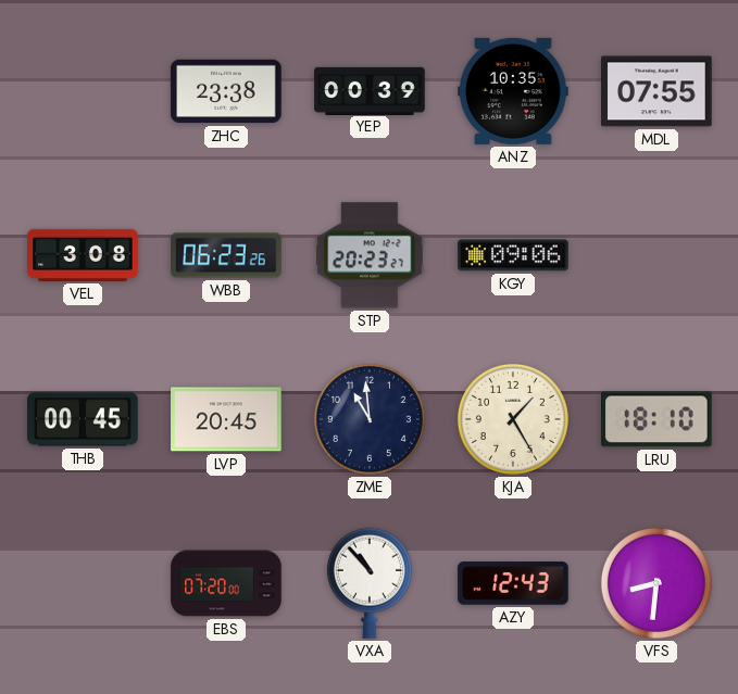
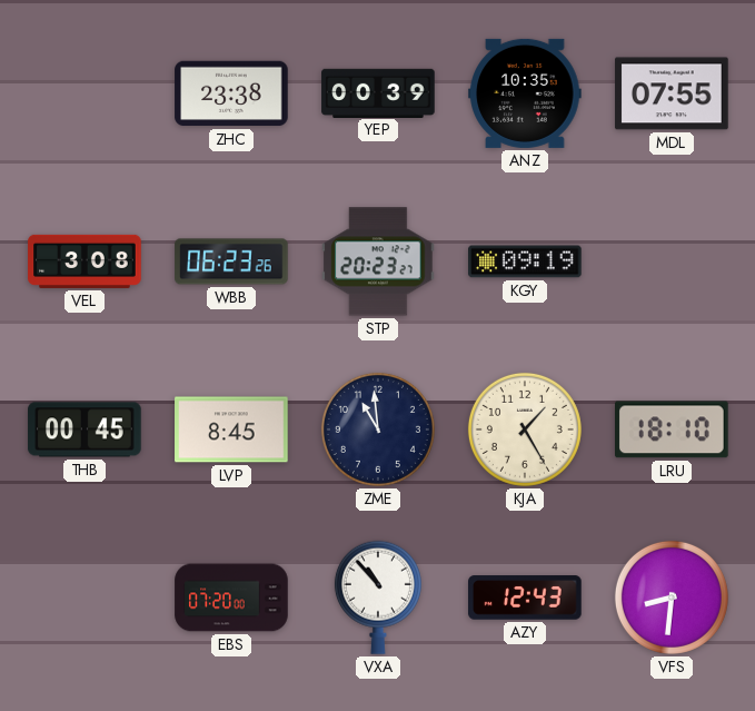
KGY: 09:06 -> 09:19 (525, 261)
LVP: 20:45 -> 8:45 (231, 429)
